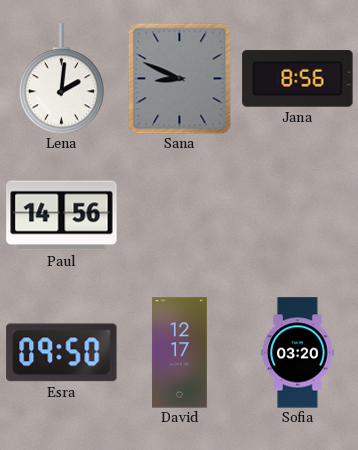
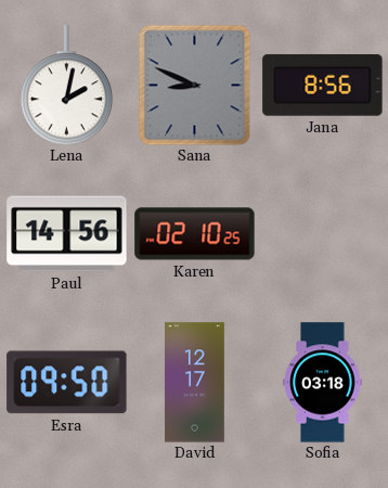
Lena: 2:01 -> 2:02 (66, 86)
Karen: none -> 02:10 (195, 234)
Sofia: 03:20 -> 03:18 (323, 383)
